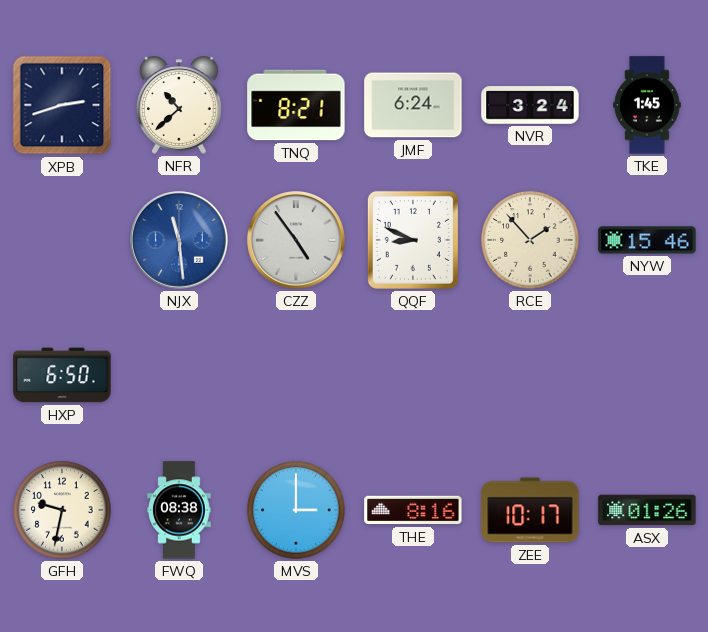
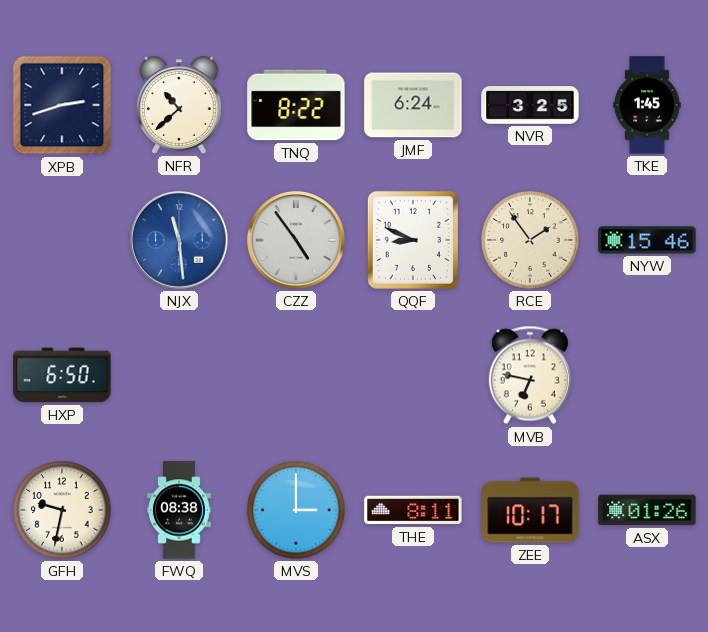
TNQ: 8:21 -> 8:22 (296, 105)
NVR: 3:24 -> 3:25 (530, 105)
RCE: 1:53 -> 1:54 (530, 240)
MVB: none -> 6:47 (530, 375)
THE: 8:16 -> 8:11 (413, 510)
